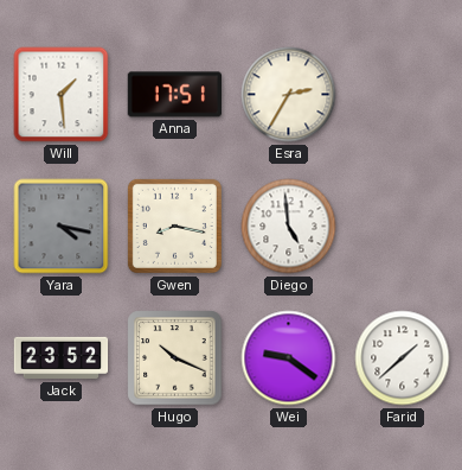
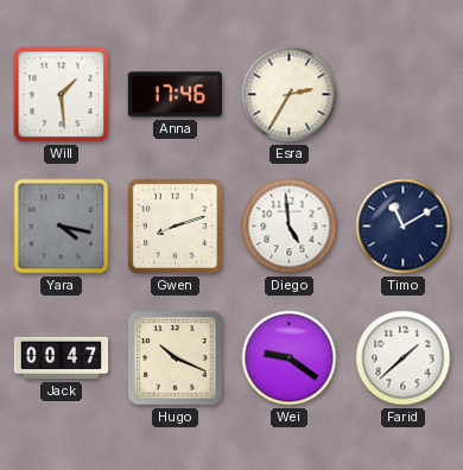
Anna: 17:51 -> 17:46 (175, 95)
Gwen: 8:17 -> 8:12 (175, 226)
Timo: none -> 11:10 (404, 227)
Jack: 23:52 -> 00:47 (62, 358)
